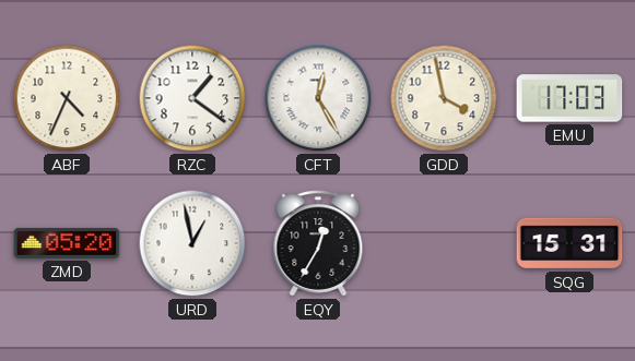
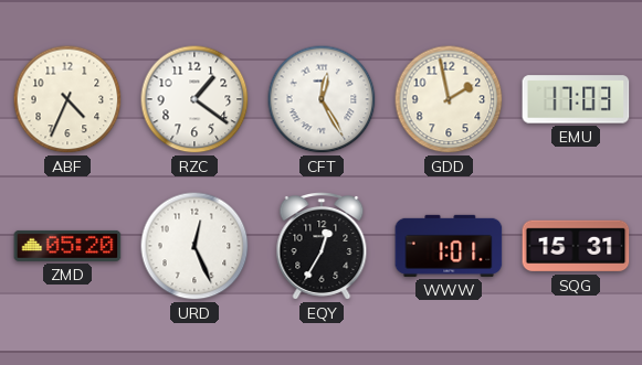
GDD: 3:58 -> 1:58 (449, 99)
URD: 12:58 -> 12:26 (194, 246)
WWW: none -> 1:01 (449, 246)
